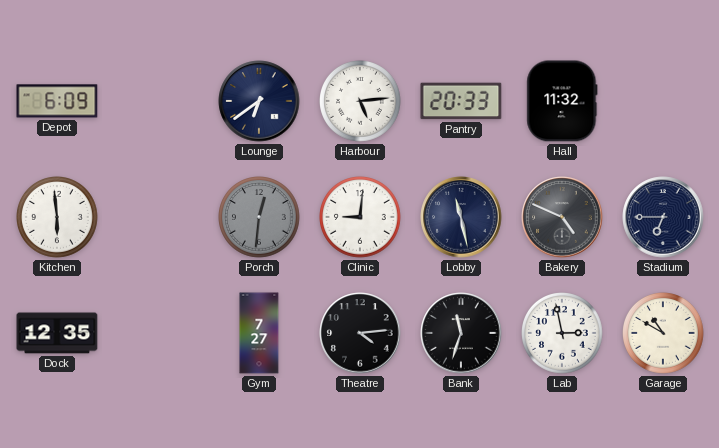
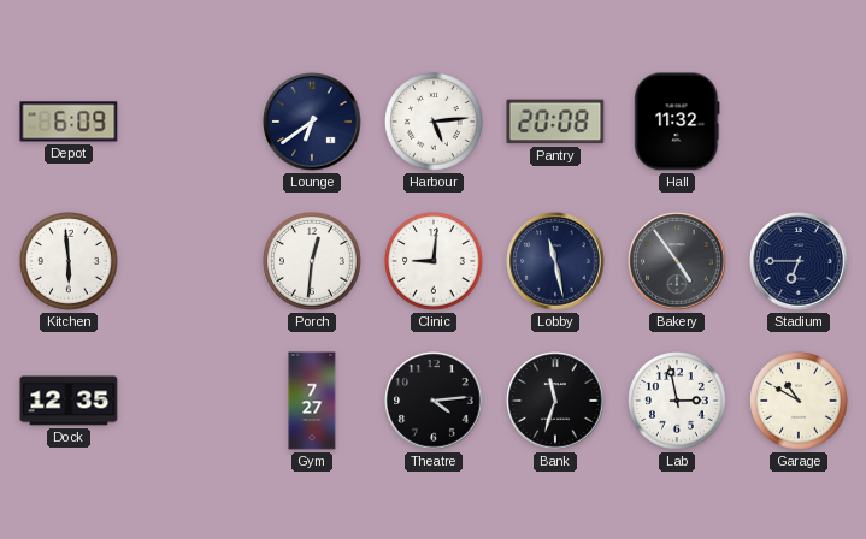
Pantry: 20:33 -> 20:08 (555, 122)
Porch dial: grey -> white (313, 262)
Bakery: 4:49 -> 4:54 (677, 261)
